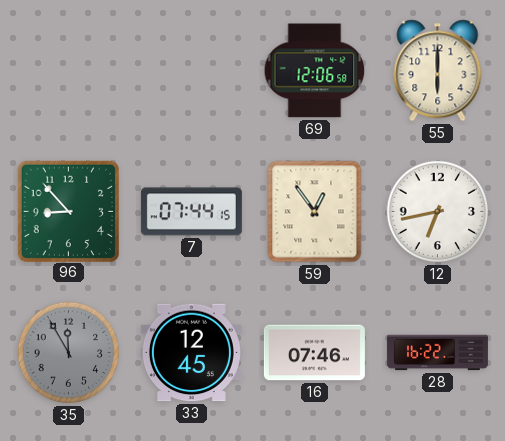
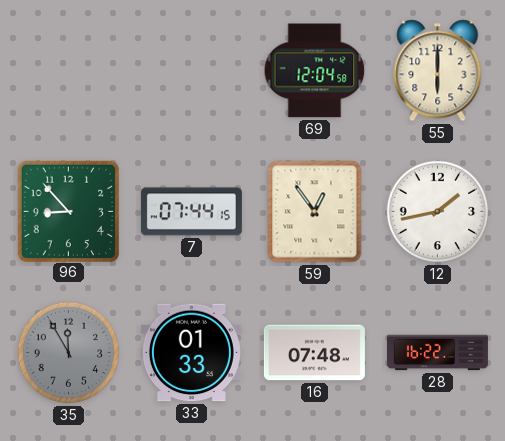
69: 12:06 -> 12:04 (315, 71)
12: 6:43 -> 1:43 (438, 212)
33: 12:45 -> 01:33 (191, 353)
16: 07:46 -> 07:48 (314, 353)
